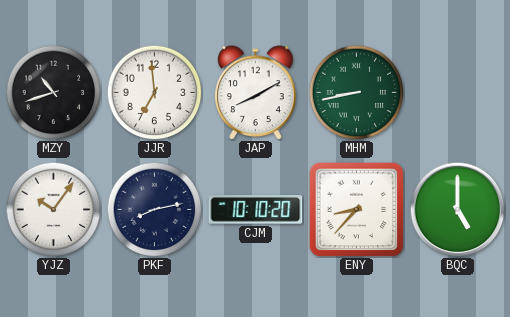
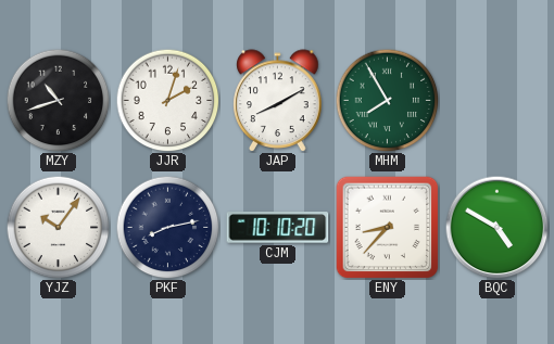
JJR: 6:59 -> 2:03 (167, 100)
MHM: 8:43 -> 7:55 (387, 100)
BQC: 5:00 -> 4:50 (496, 227)
